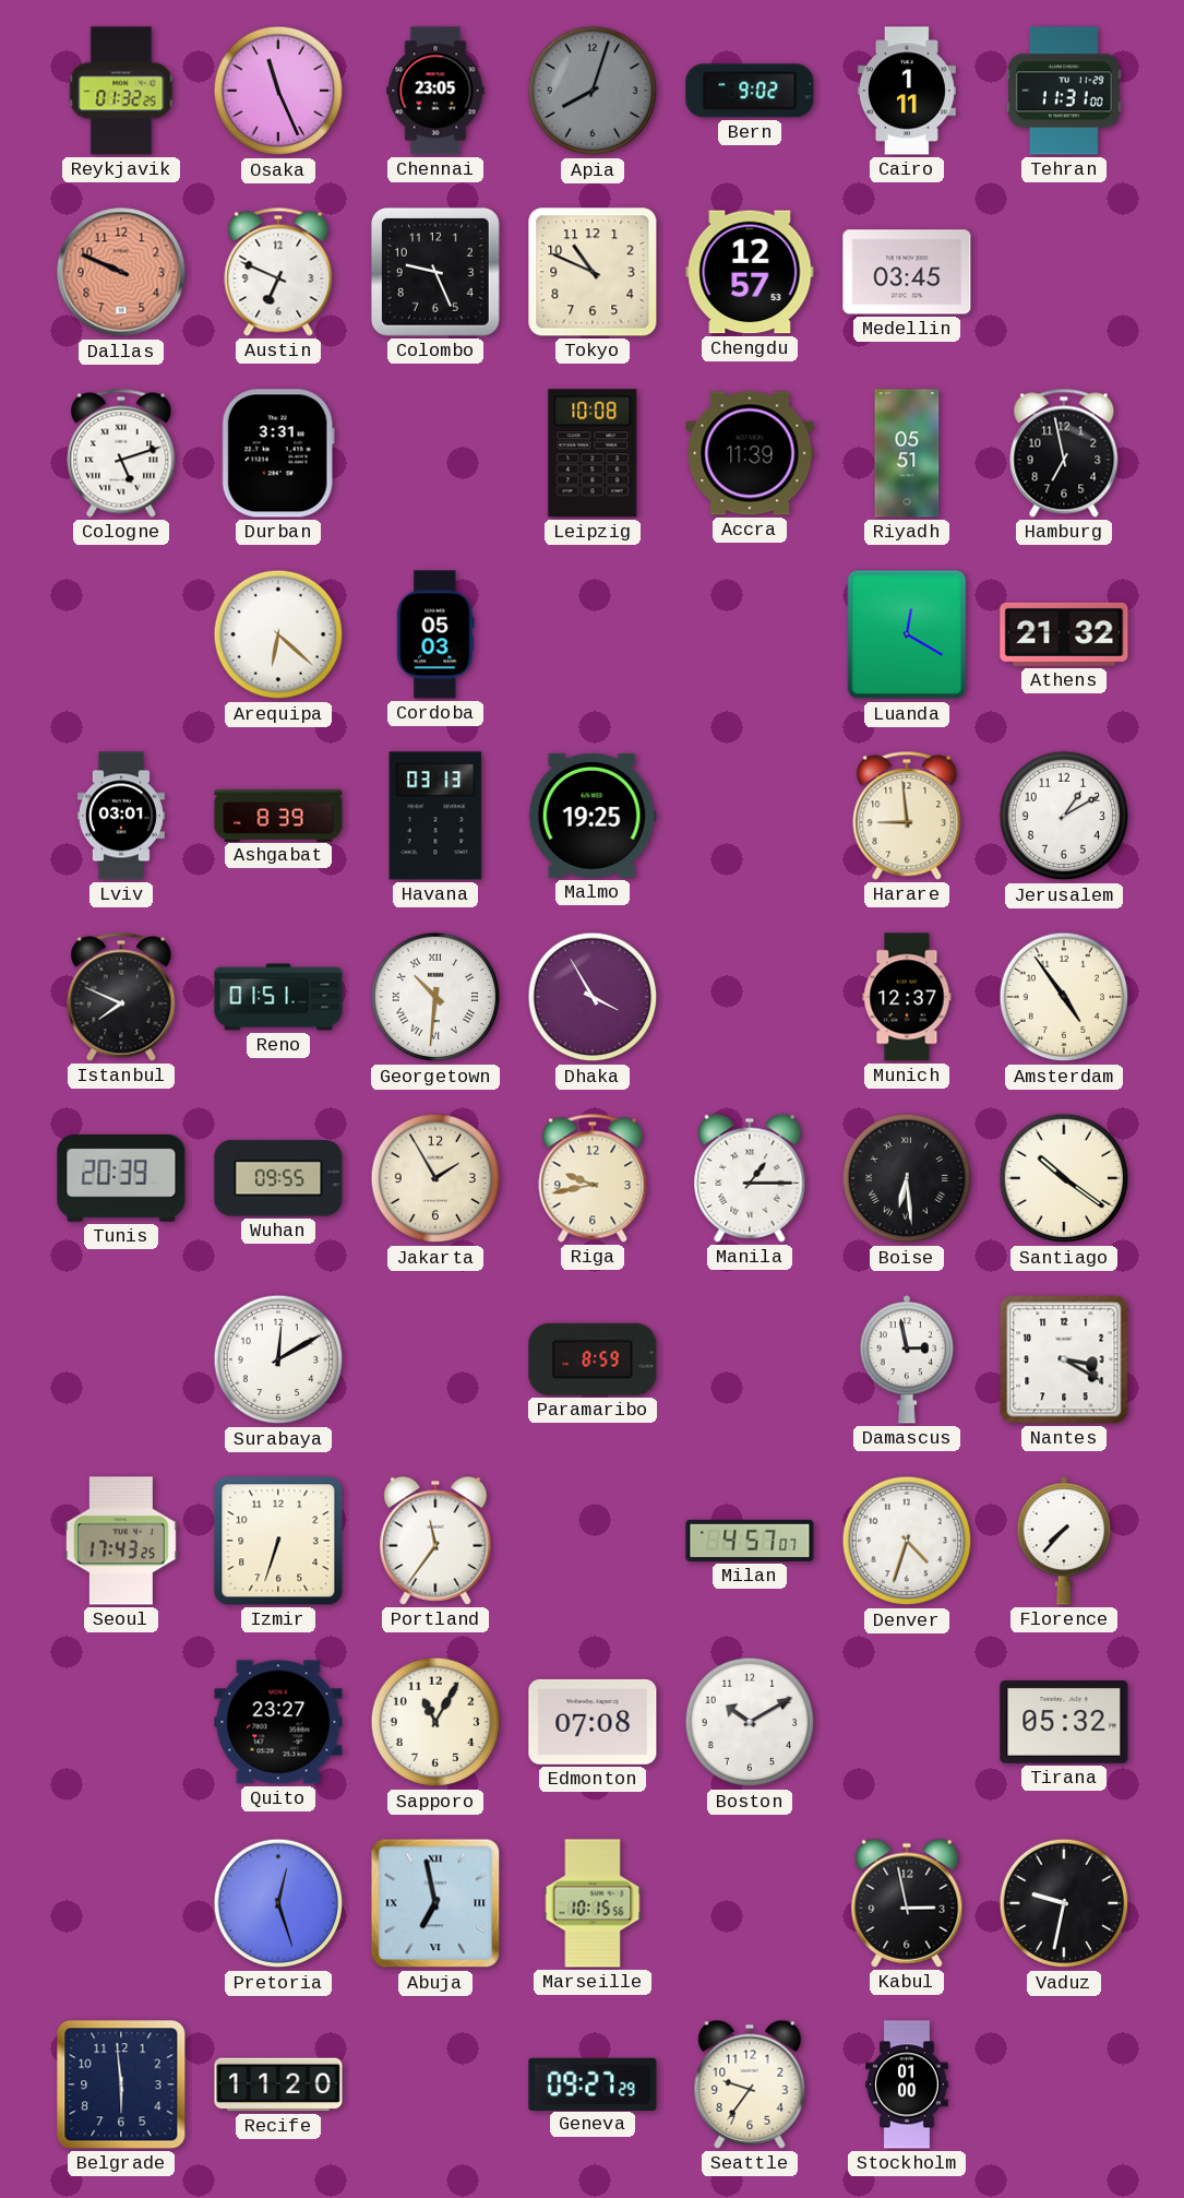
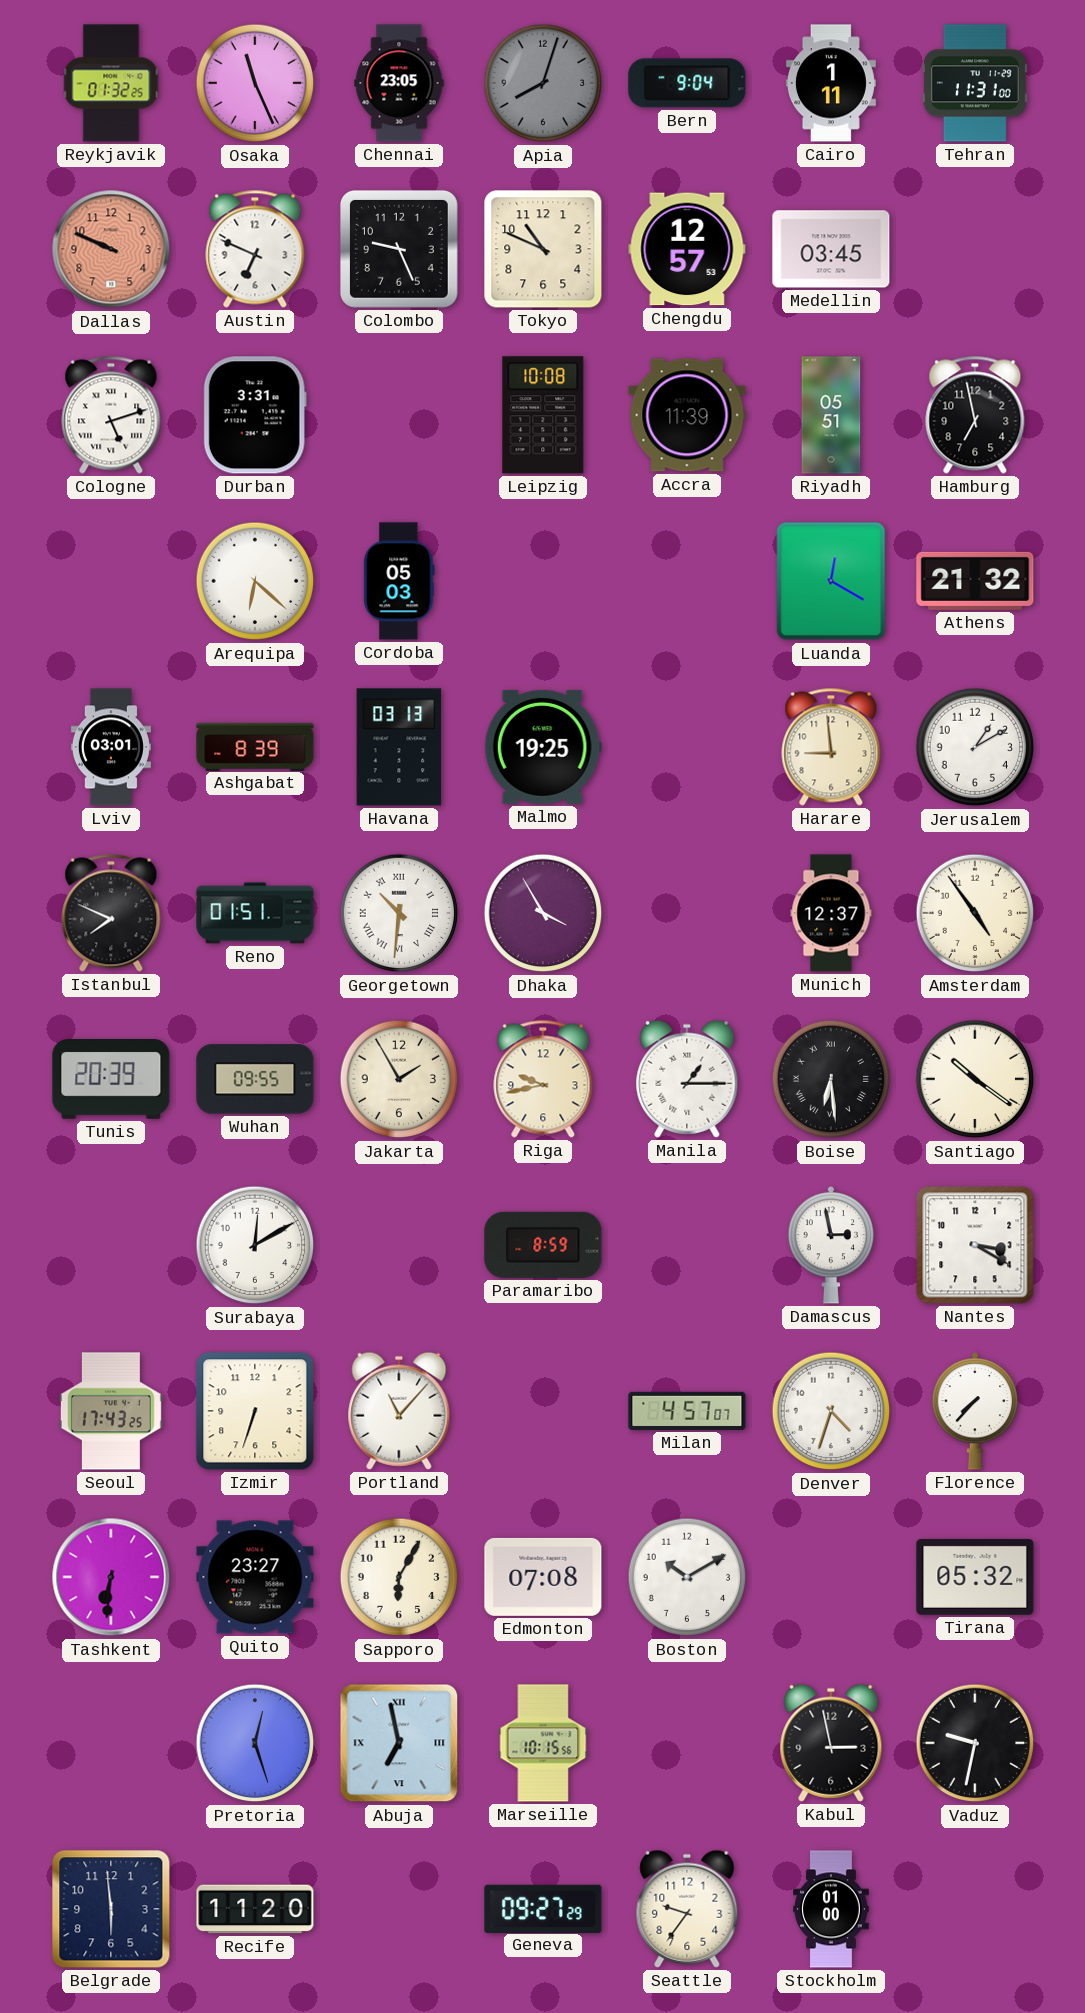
Bern: 9:02 -> 9:04 (687, 83)
Portland: 11:36 -> 11:07 (399, 1411)
Tashkent: none -> 6:31 (111, 1577)
Sapporo: 11:05 -> 6:05 (399, 1577)
